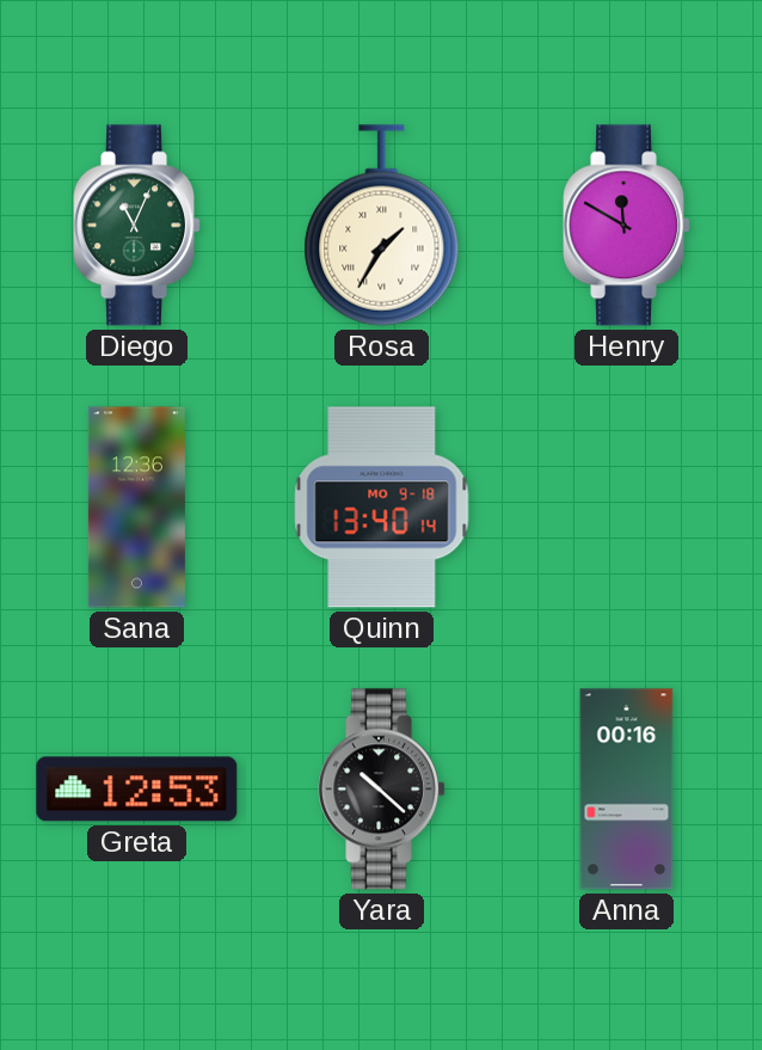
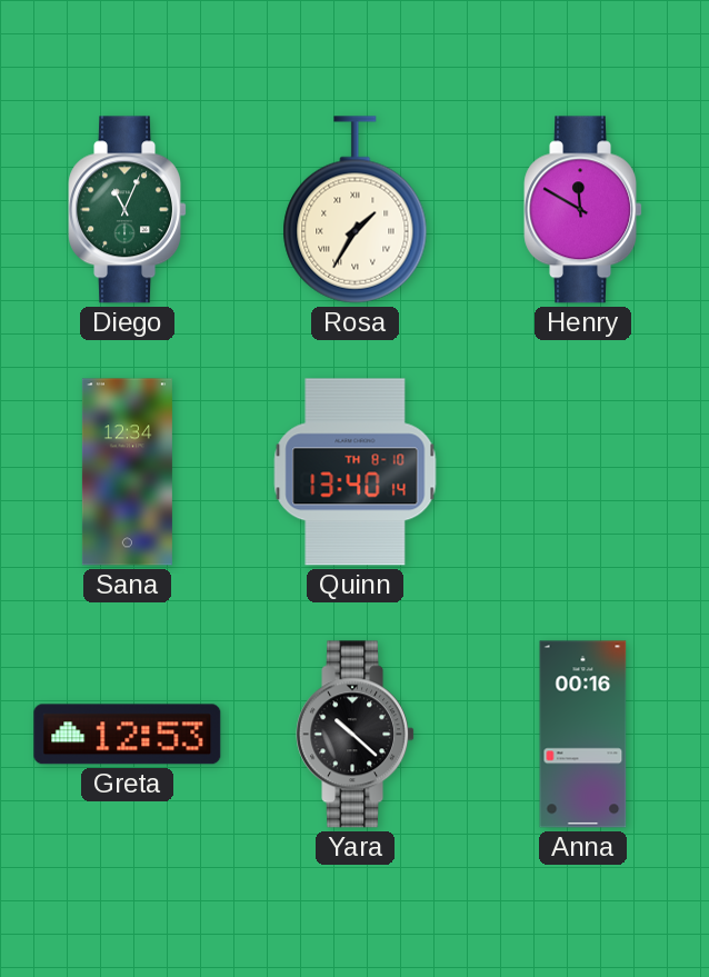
Sana: 12:36 -> 12:34 (127, 472)
Quinn date: MO 9-18 -> TH 8-10 (356, 472)
